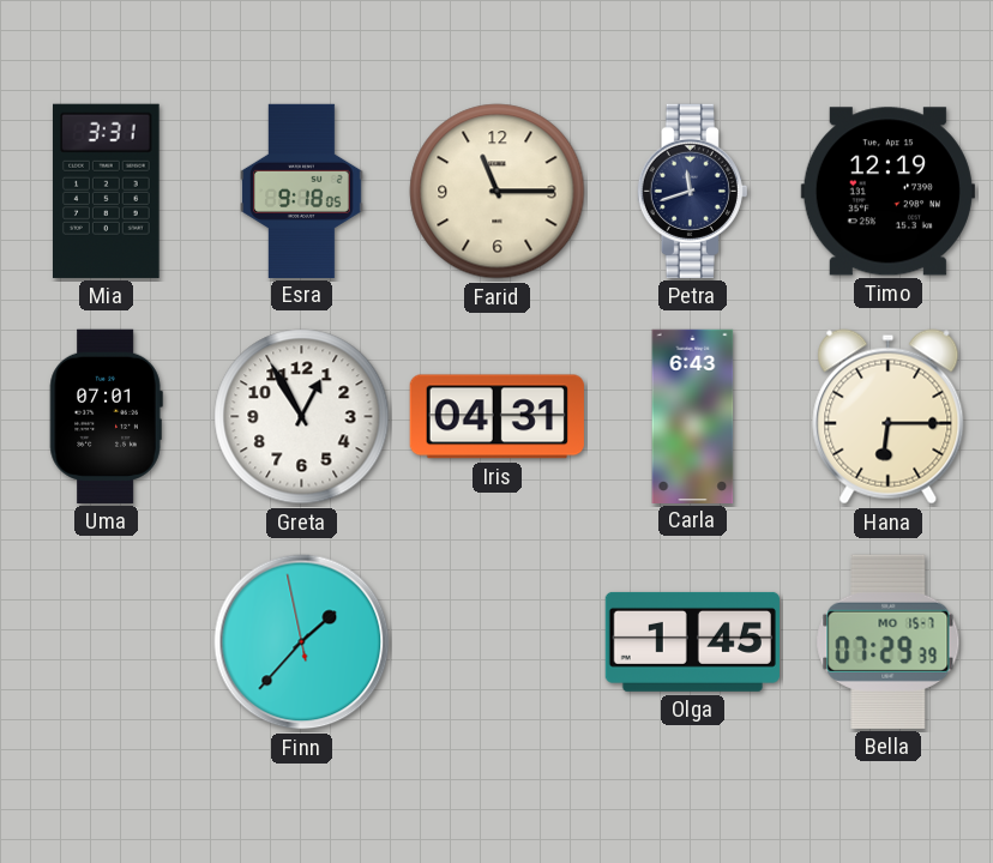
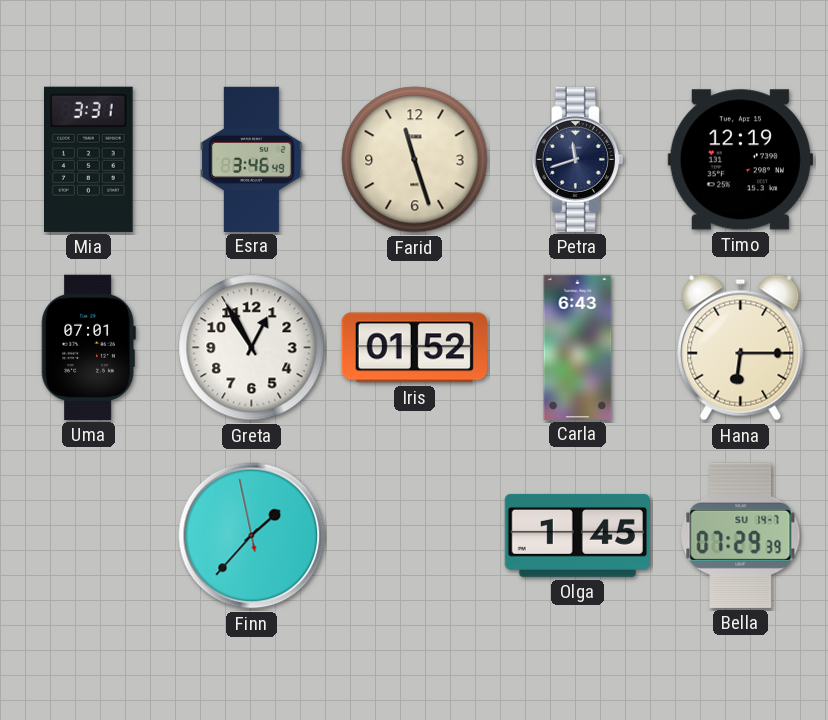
Esra: 9:18 -> 3:46 (252, 159)
Farid: 11:15 -> 11:27 (415, 160)
Iris: 04:31 -> 01:52 (414, 348)
Bella date: MO 15-7 -> SU 14-7 (741, 535)
